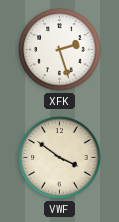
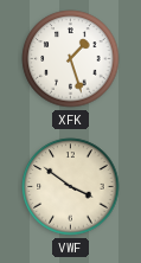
XFK: 2:27 -> 1:27 (71, 59)
